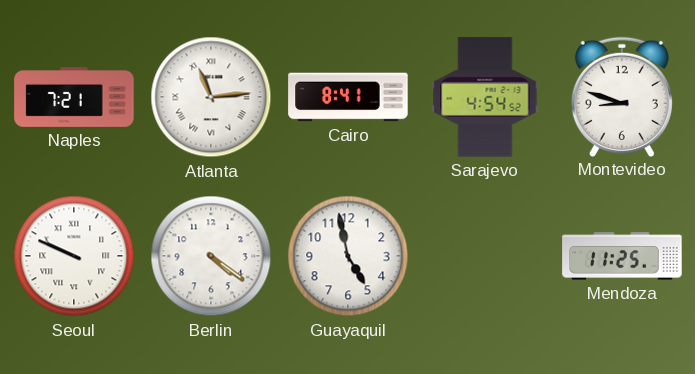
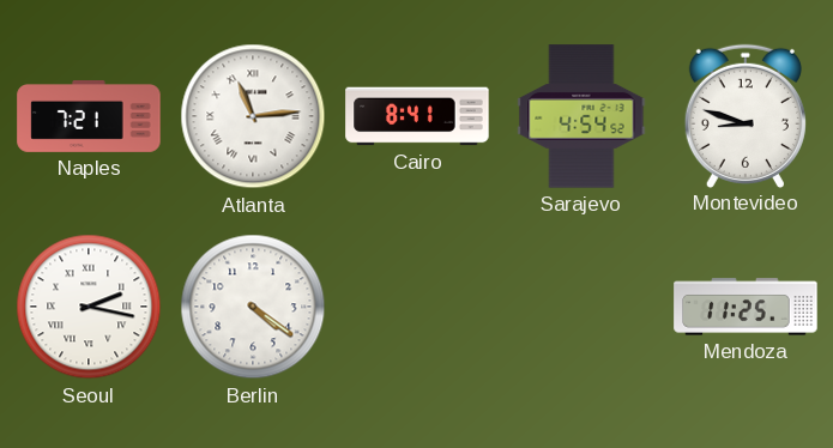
Seoul: 9:49 -> 2:17 (89, 307)
Guayaquil: 4:58 -> none (348, 256)
